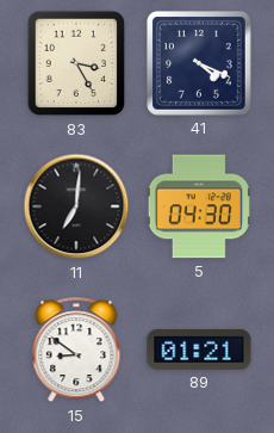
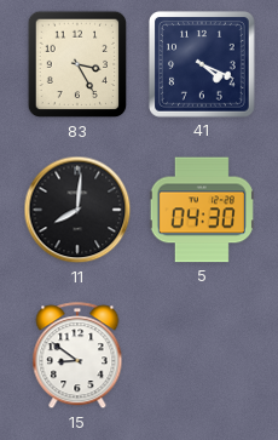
11: 7:01 -> 8:01 (77, 210)
89: 01:21 -> none (199, 350)
